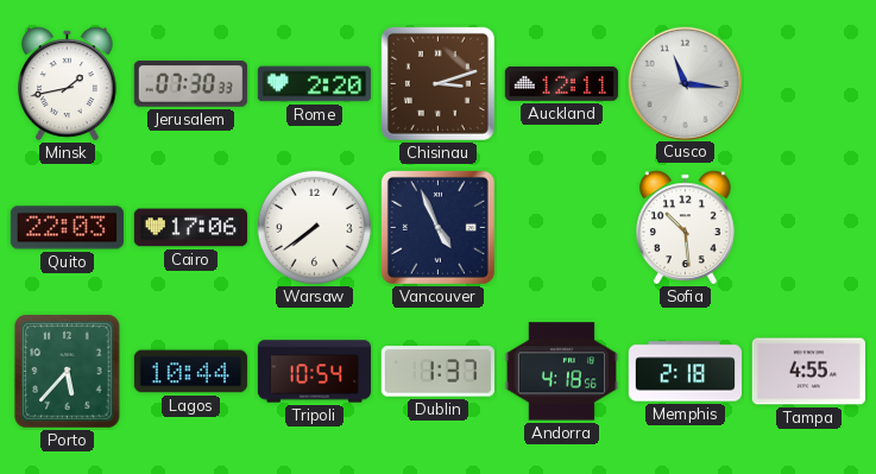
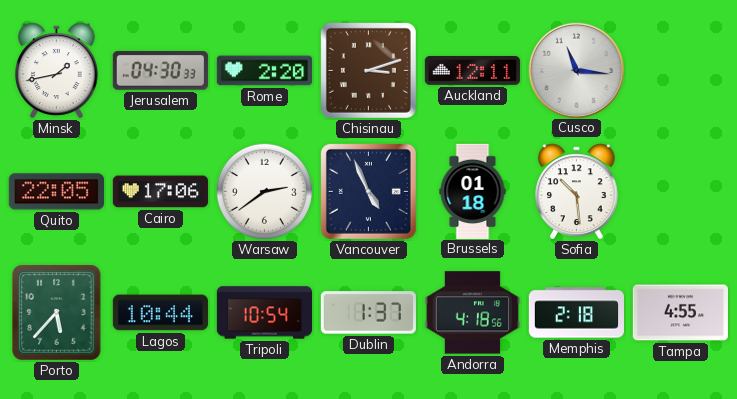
Jerusalem: 07:30 -> 04:30 (160, 71)
Quito: 22:03 -> 22:05 (56, 192)
Warsaw: 7:39 -> 2:39 (264, 191)
Brussels: none -> 01:18 (473, 191)
